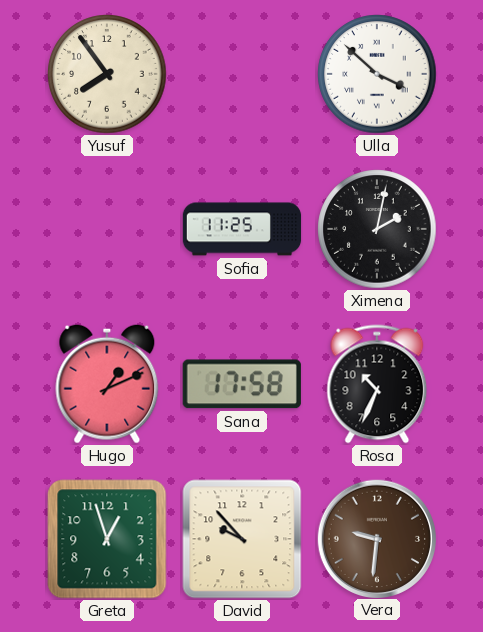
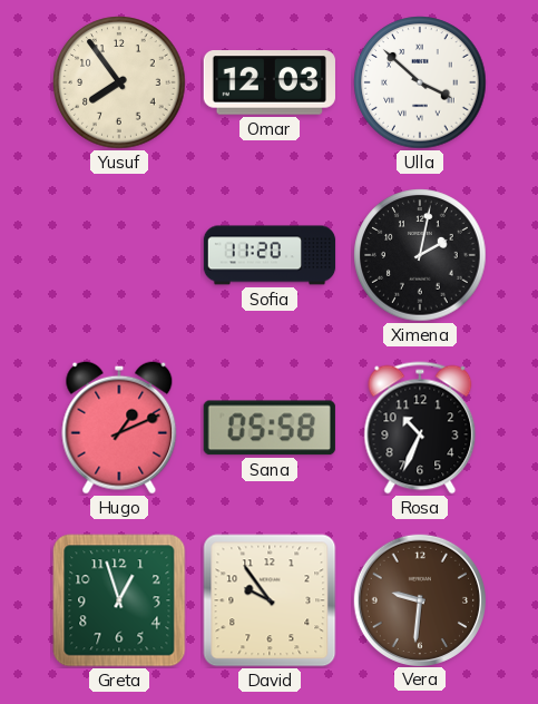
Omar: none -> 12:03 (270, 82)
Sofia: 11:25 -> 11:20 (270, 255)
Sana: 17:58 -> 05:58 (270, 428)
David: 9:53 -> 9:54 (270, 600)
